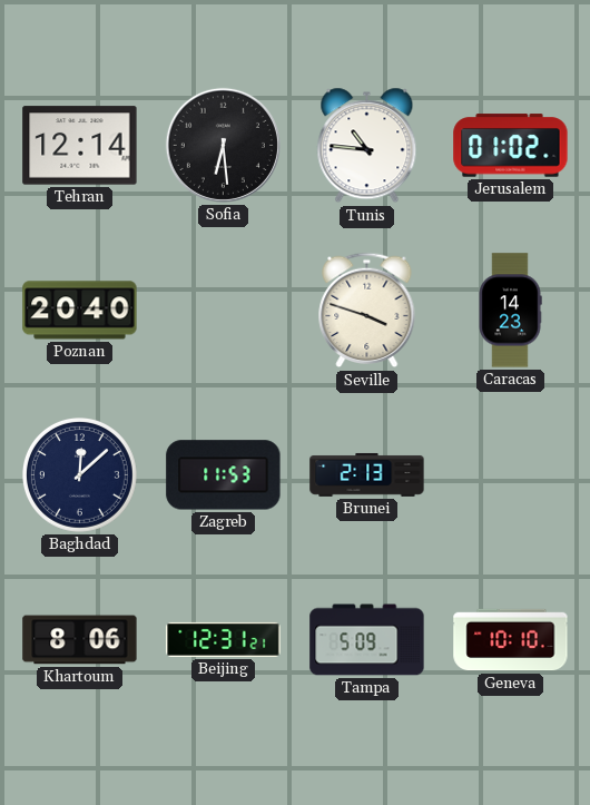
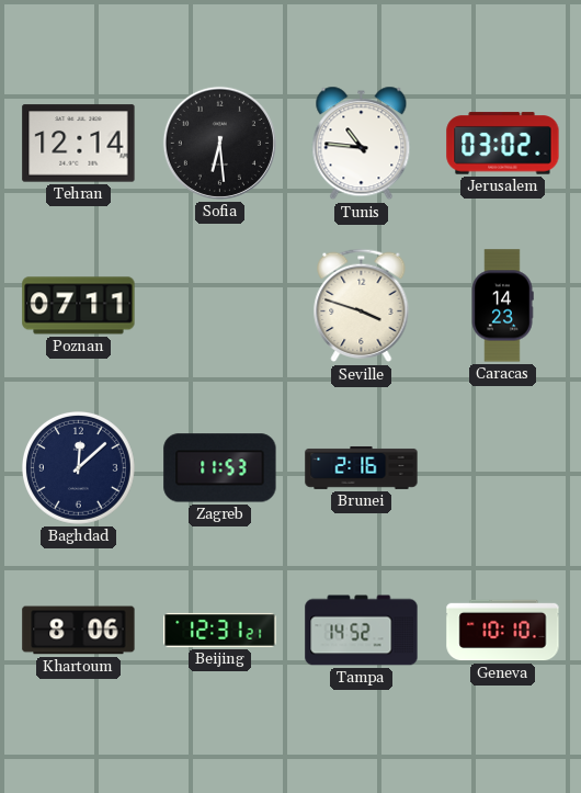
Jerusalem: 01:02 -> 03:02 (503, 144)
Poznan: 20:40 -> 07:11 (79, 306)
Brunei: 2:13 -> 2:16 (362, 467)
Tampa: 5:09 -> 14:52 (362, 631)
